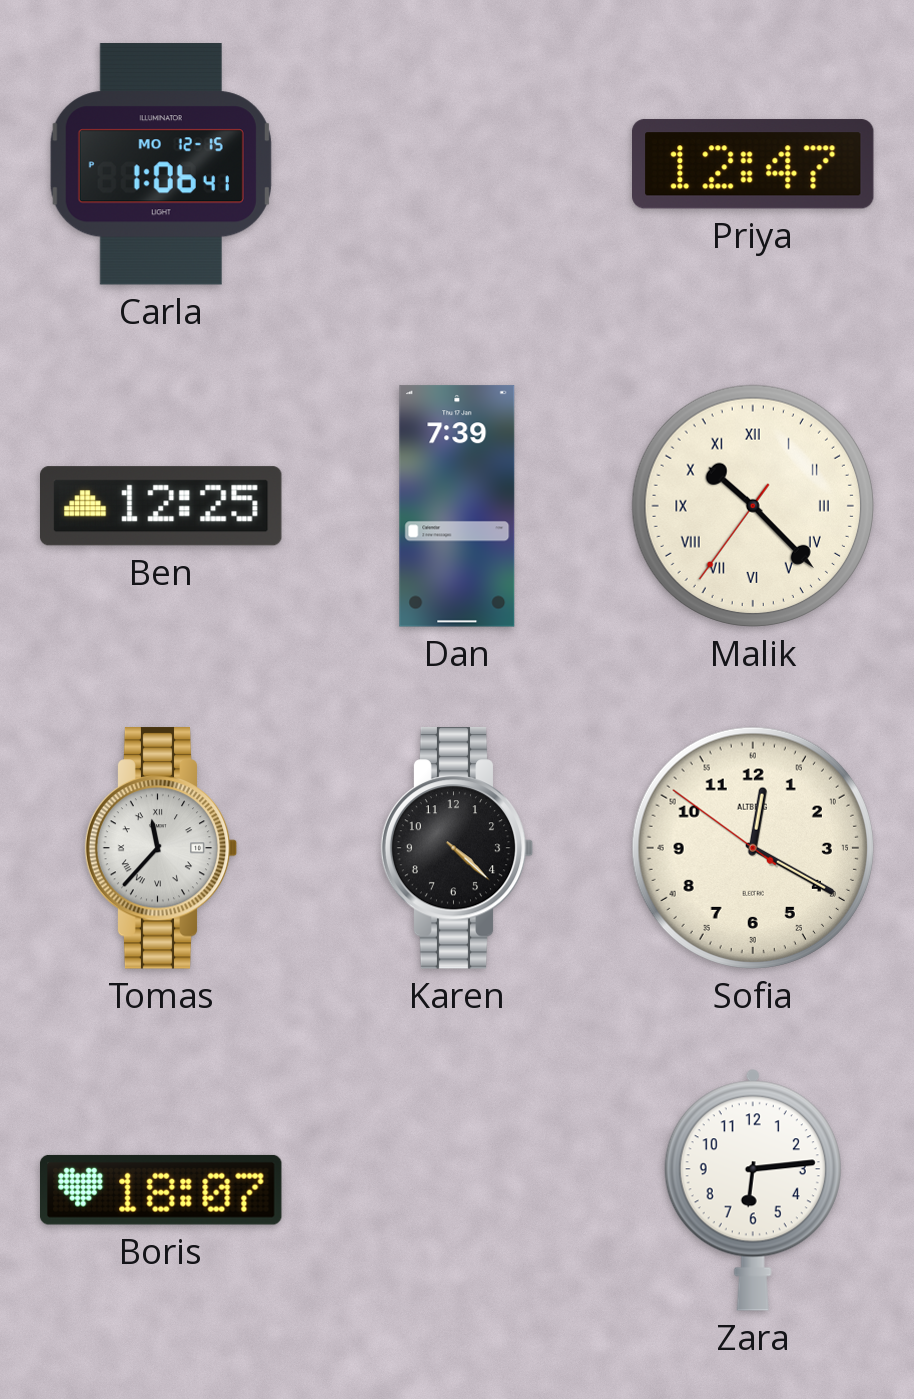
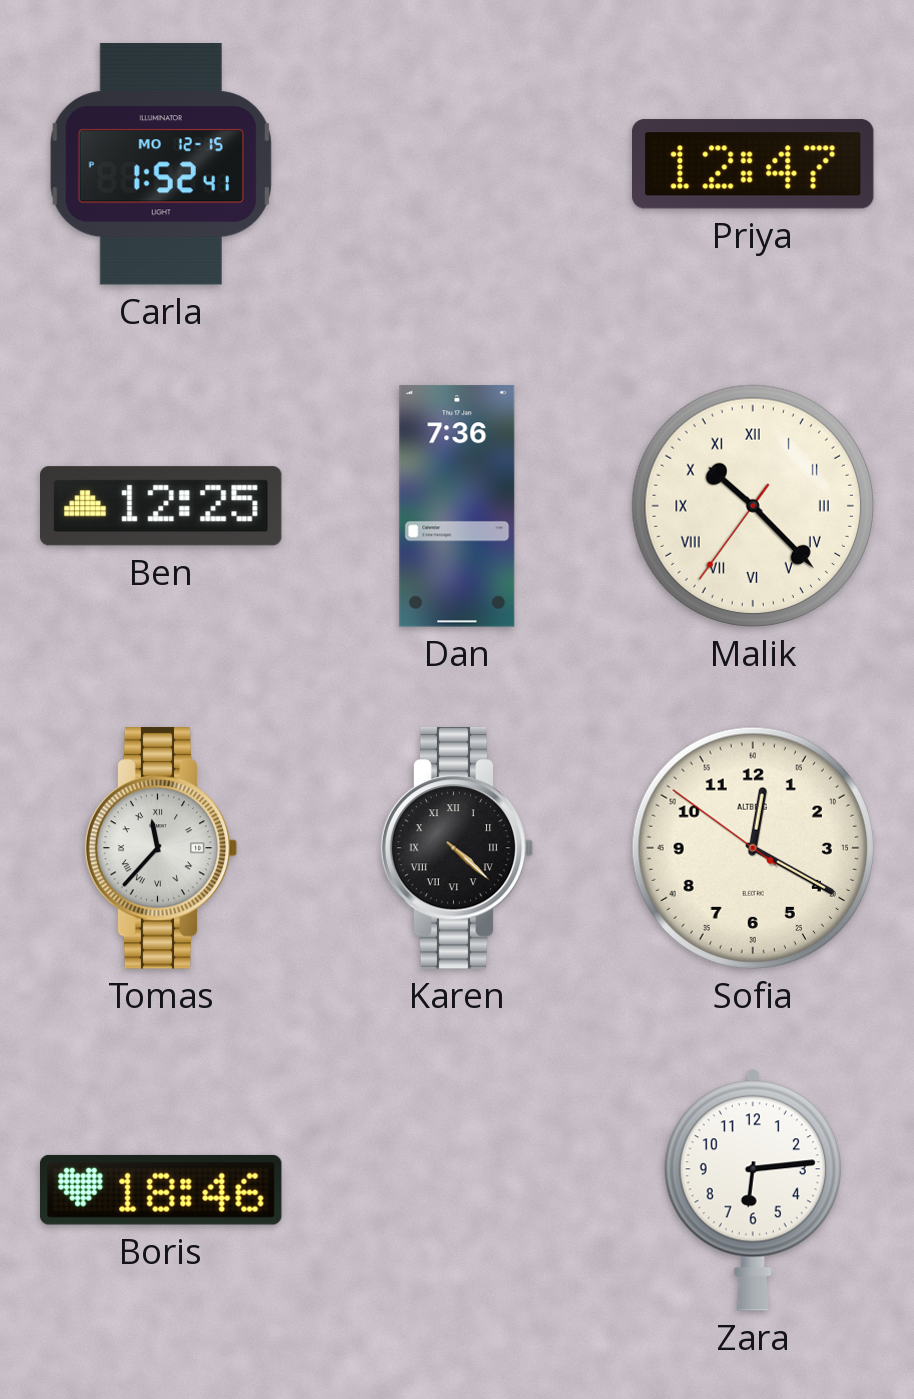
Carla: 1:06 -> 1:52 (161, 164)
Dan: 7:39 -> 7:36 (457, 506)
Karen numerals: Arabic -> Roman (457, 848)
Boris: 18:07 -> 18:46 (162, 1190)
